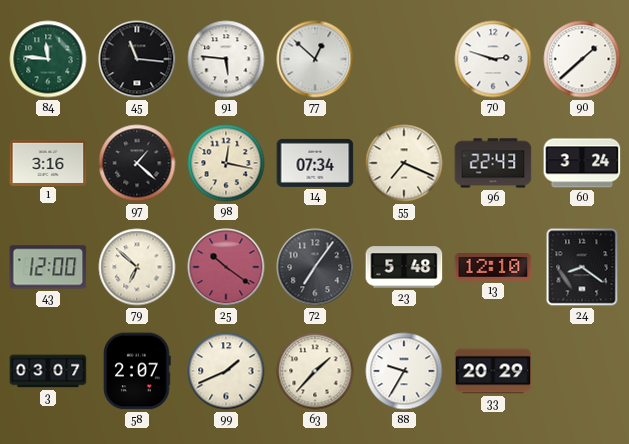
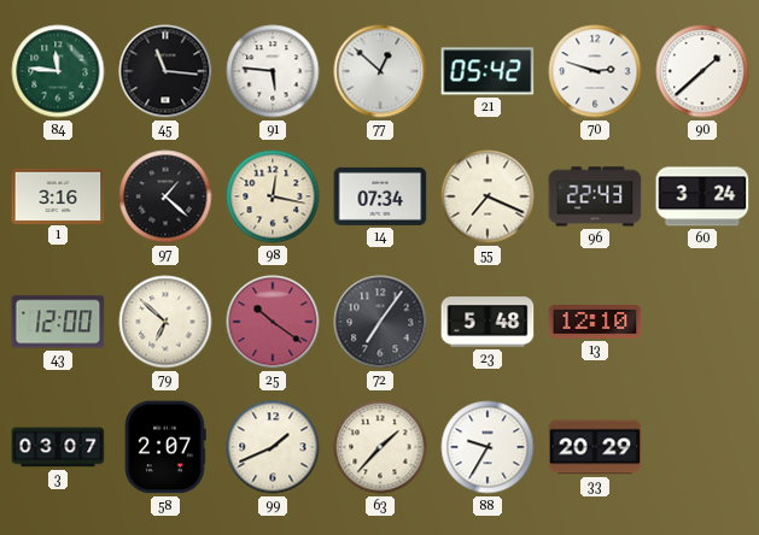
21: none -> 05:42 (487, 71)
24: 8:21 -> none (582, 267)
